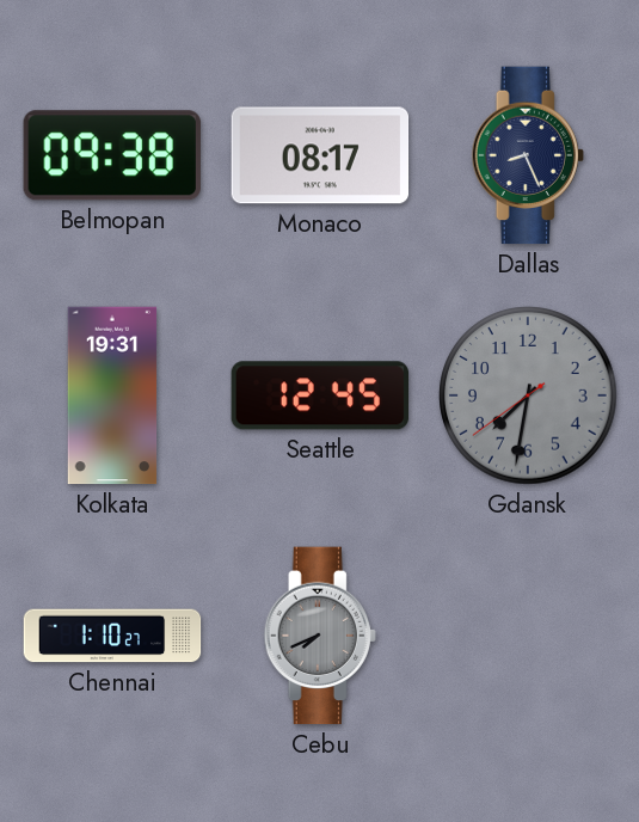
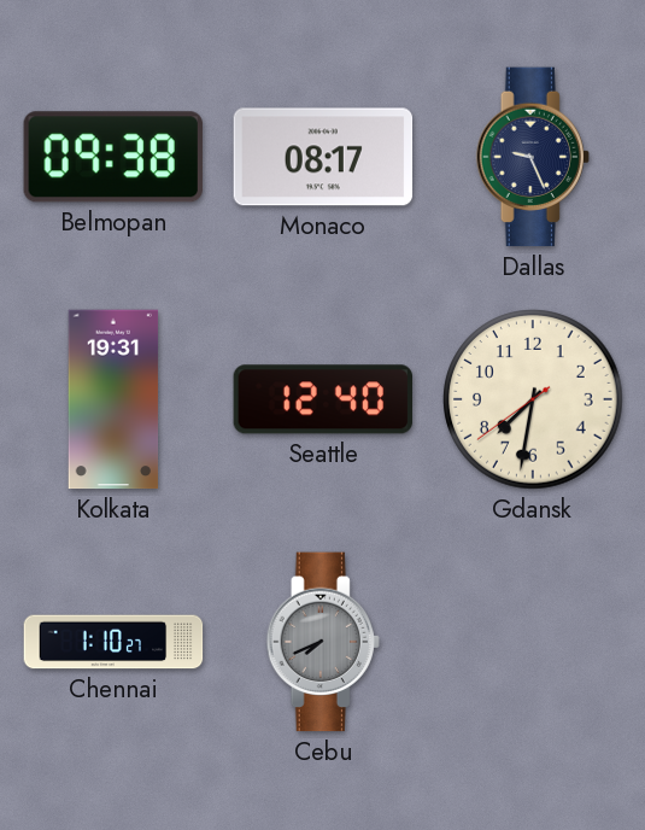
Dallas: 8:26 -> 9:26 (533, 157)
Seattle: 12:45 -> 12:40 (323, 399)
Gdansk dial: grey -> cream (533, 399)
